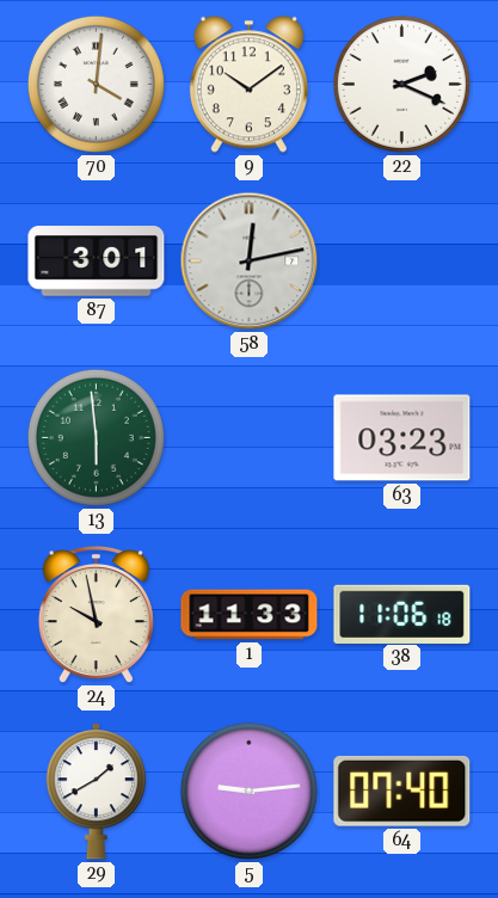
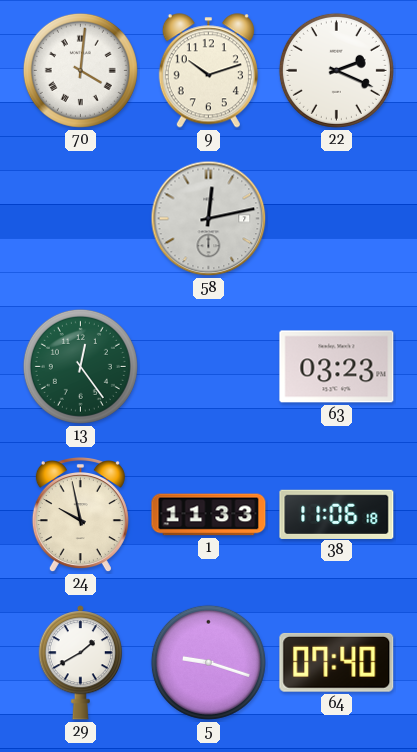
9: 10:09 -> 10:12 (208, 71)
87: 3:01 -> none (97, 262)
13: 5:59 -> 12:24 (80, 366)
5: 9:14 -> 9:18 (208, 662)
